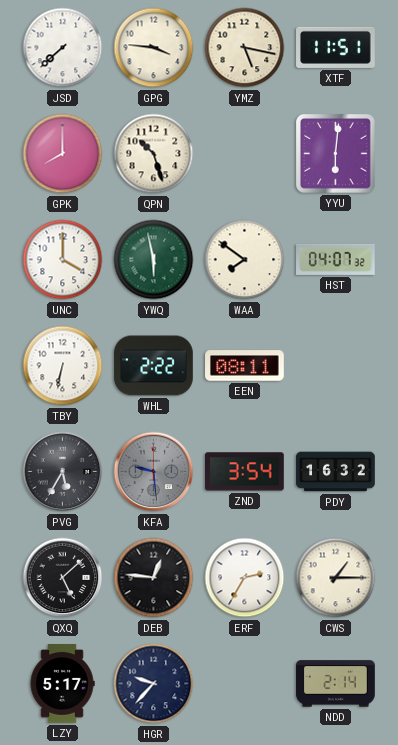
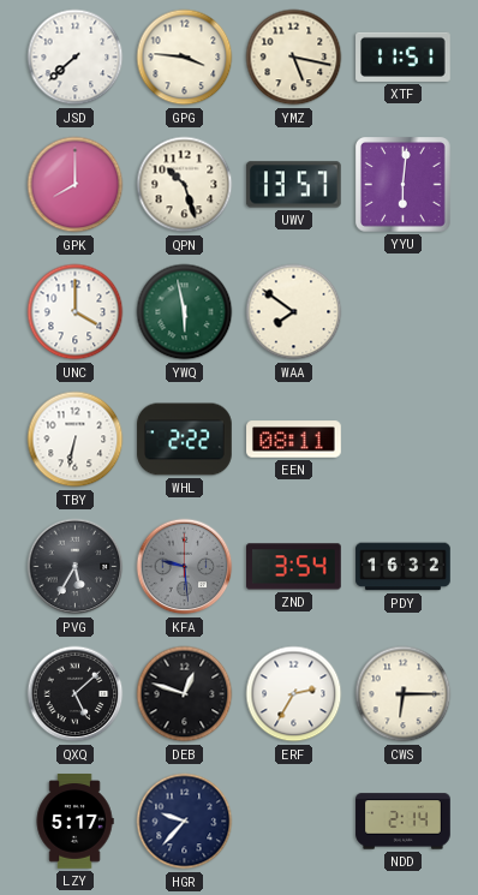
UWV: none -> 13:57 (293, 185)
HST: 04:07 -> none (336, 259)
DEB: 12:46 -> 12:48 (185, 694)
CWS: 1:15 -> 6:15 (404, 694)
